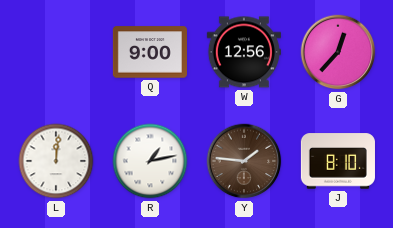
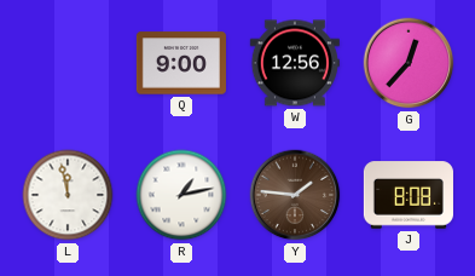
L: 12:01 -> 11:58 (68, 195)
J: 8:10 -> 8:08 (409, 195)
